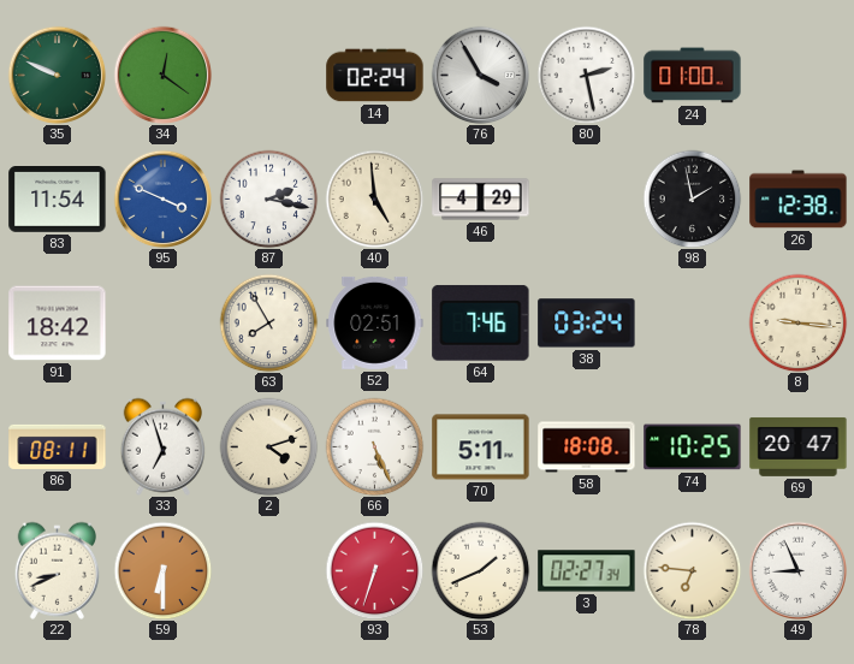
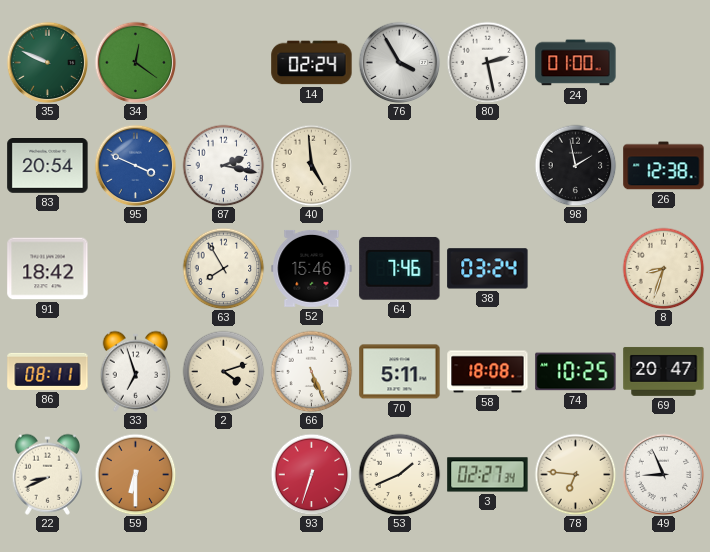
83: 11:54 -> 20:54 (48, 166)
46: 4:29 -> none (481, 200)
52: 02:51 -> 15:46 (312, 268)
8: 9:16 -> 8:33 (663, 268)
